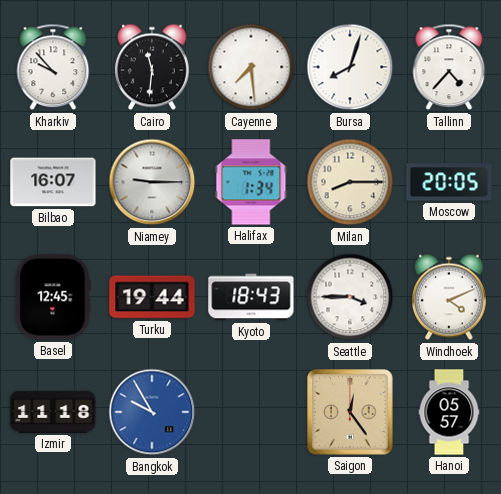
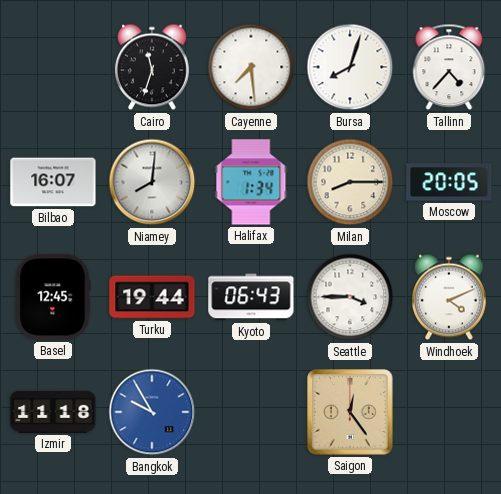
Kharkiv: 9:53 -> none (53, 67)
Cairo: 11:31 -> 11:33 (153, 67)
Niamey: 9:15 -> 8:01 (152, 182)
Kyoto: 18:43 -> 06:43 (251, 297)
Hanoi: 05:57 -> none (449, 412)
